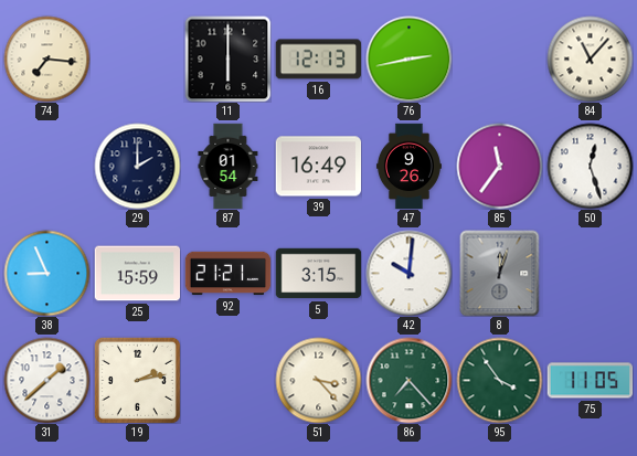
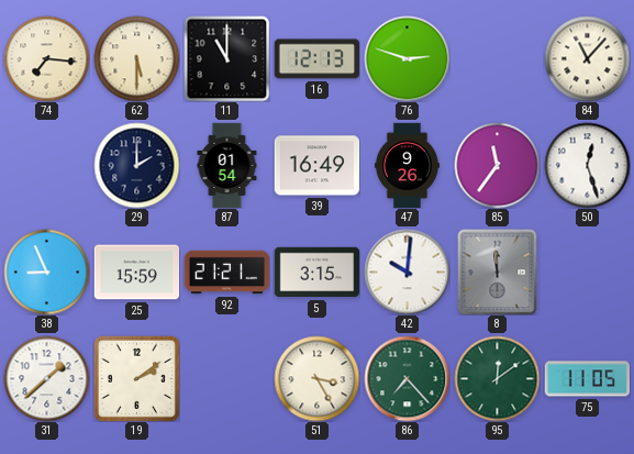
62: none -> 5:30 (136, 58)
11: 6:00 -> 11:00 (226, 58)
76: 2:43 -> 2:48 (407, 58)
8: 12:03 -> 11:59 (498, 272)
19: 2:13 -> 2:09 (136, 378)
51: 3:23 -> 3:25 (316, 378)
95: 3:54 -> 12:09 (497, 378)
